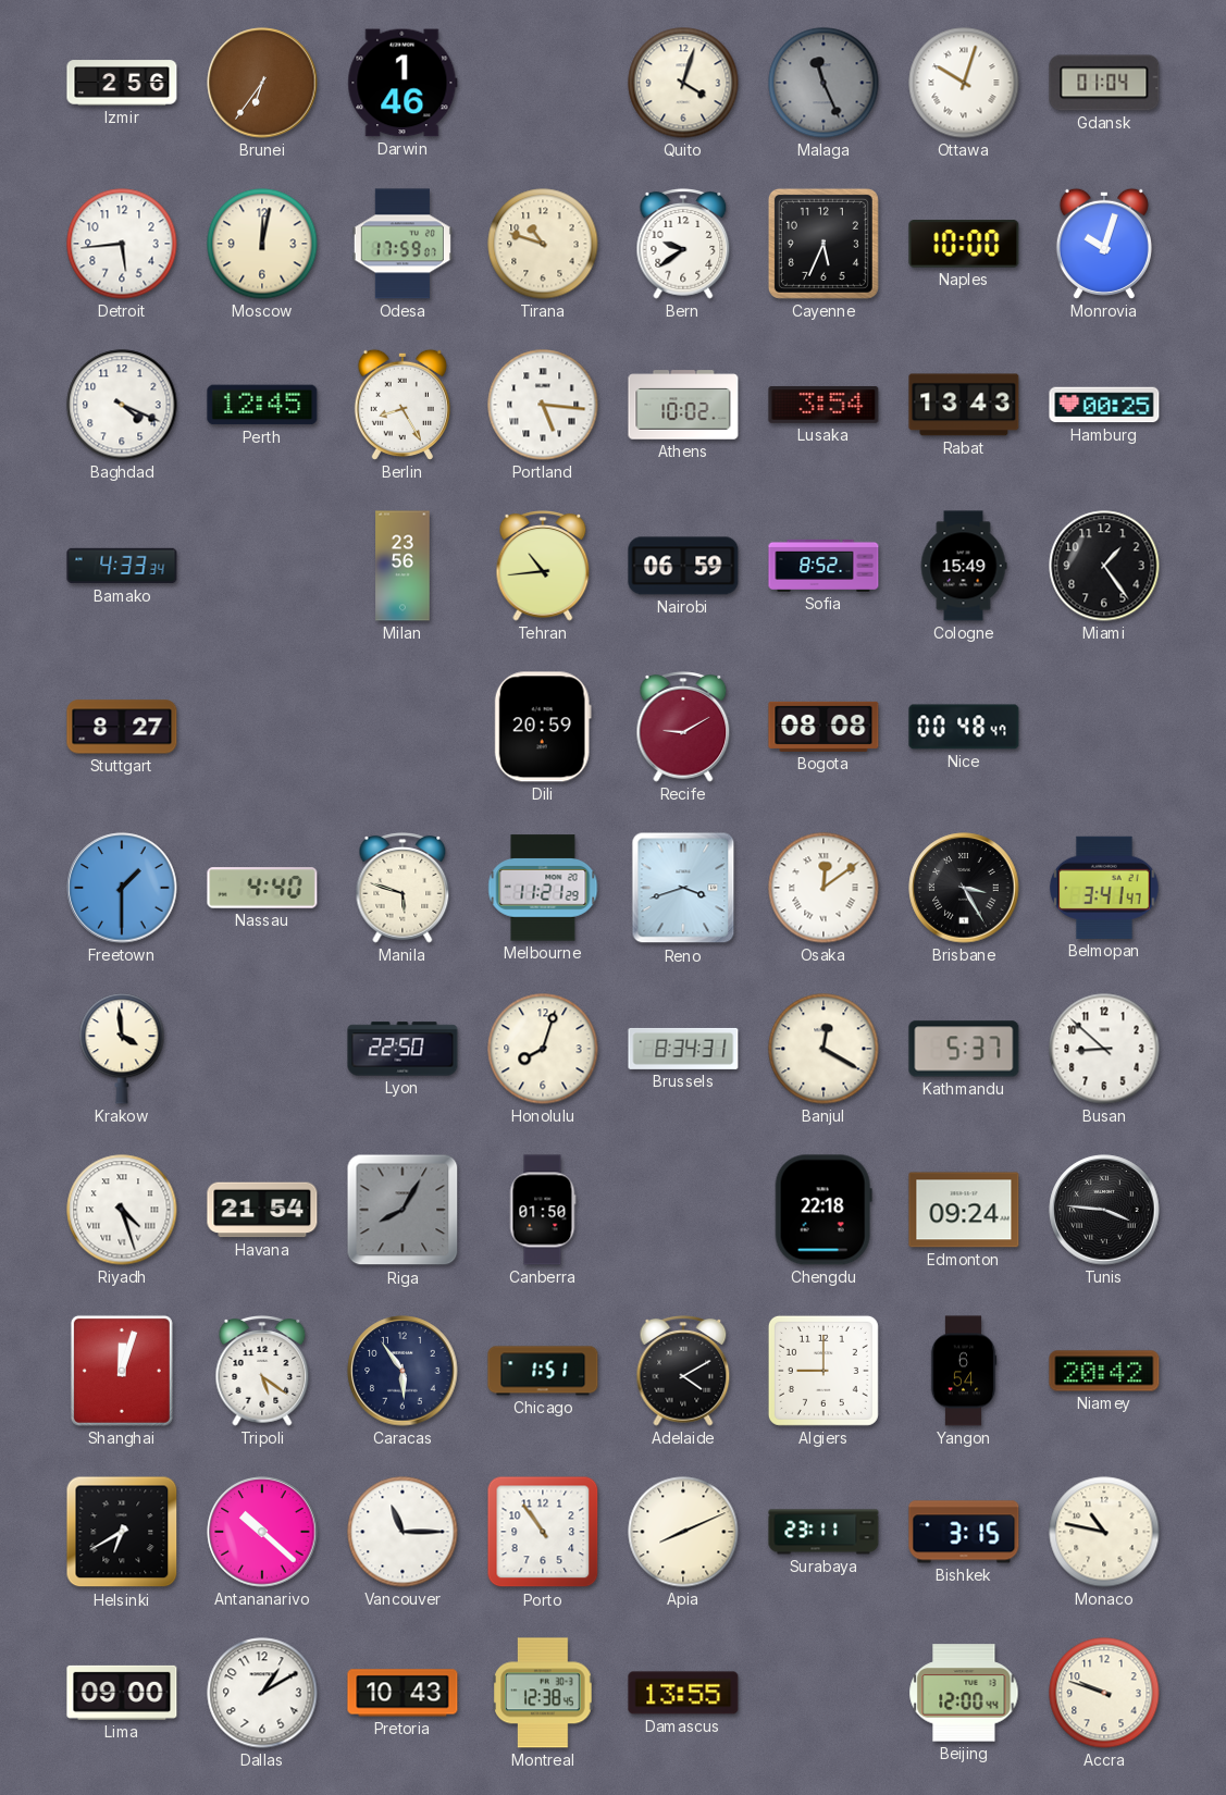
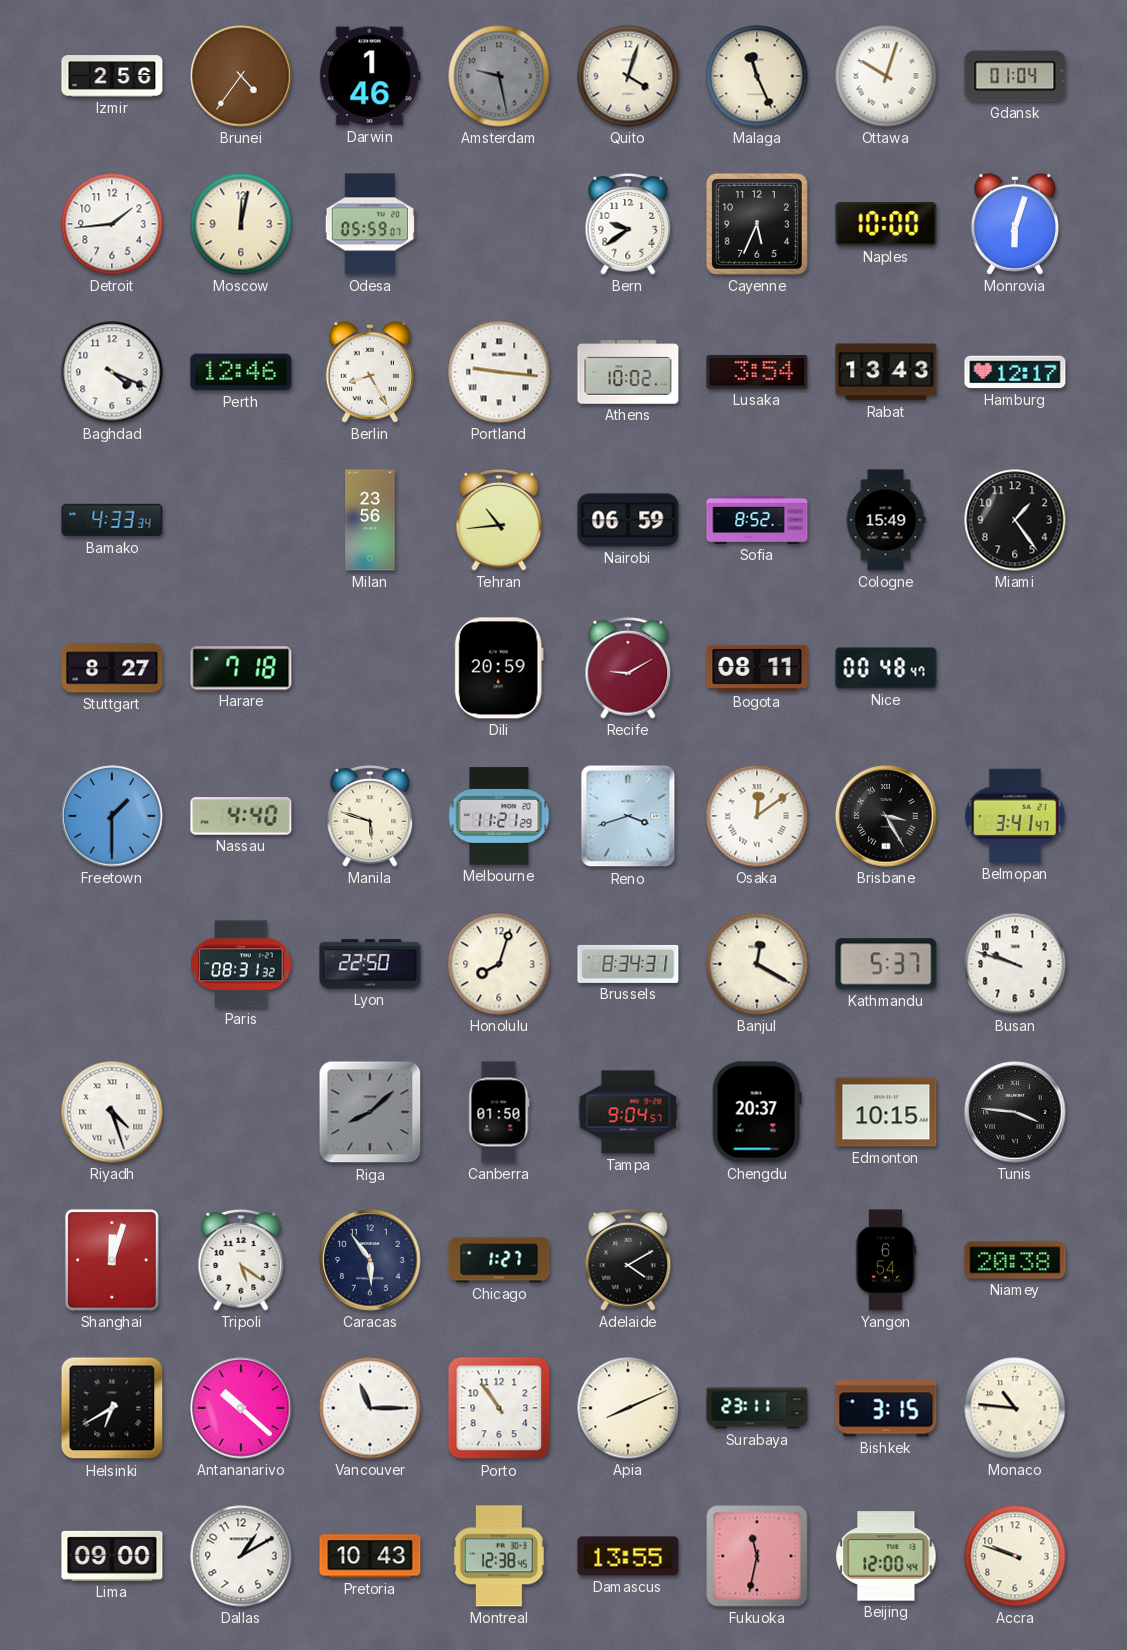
Brunei: 6:36 -> 4:36 (241, 76)
Amsterdam: none -> 9:28 (499, 76)
Malaga dial: grey -> cream (757, 76)
Detroit: 5:44 -> 1:44 (112, 224)
Odesa: 17:59 -> 05:59 (370, 224)
Tirana: 10:48 -> none (543, 244)
Monrovia: 10:03 -> 6:03 (1015, 224)
Perth: 12:45 -> 12:46 (241, 372)
Portland: 5:16 -> 9:16 (499, 372)
Hamburg: 00:25 -> 12:17 (1015, 372)
Harare: none -> 7:18 (241, 668)
Bogota: 08:08 -> 08:11 (757, 668)
Krakow: 3:59 -> none (122, 1049)
Paris: none -> 08:31 (241, 964)
Busan: 8:52 -> 9:48 (1015, 964)
Havana: 21:54 -> none (262, 1210)
Riga: 8:05 -> 8:08 (370, 1112)
Tampa: none -> 9:04 (628, 1112)
Chengdu: 22:18 -> 20:37 (757, 1112)
Edmonton: 09:24 -> 10:15 (886, 1112)
Chicago: 1:51 -> 1:27 (499, 1260)
Algiers: 9:00 -> none (823, 1371)
Niamey: 20:42 -> 20:38 (1015, 1260)
Monaco: 10:47 -> 10:46 (1015, 1408)
Fukuoka: none -> 11:32 (757, 1556)
